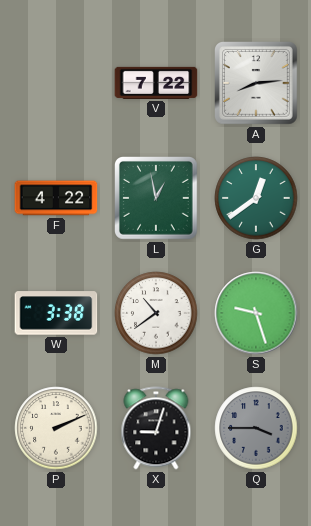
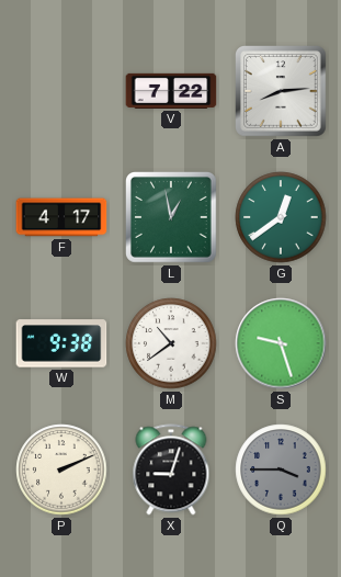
F: 4:22 -> 4:17 (61, 217)
W: 3:38 -> 9:38 (61, 343)
